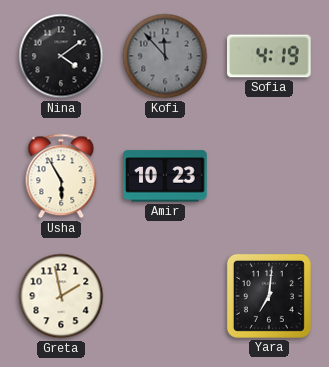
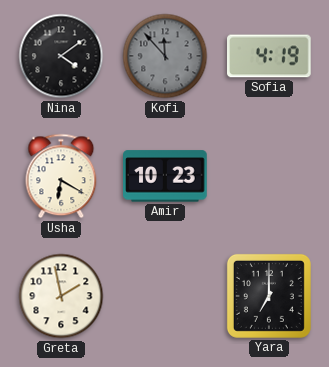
Usha: 5:55 -> 6:20 (61, 176)
Yara: 7:01 -> 7:00 (269, 296)
